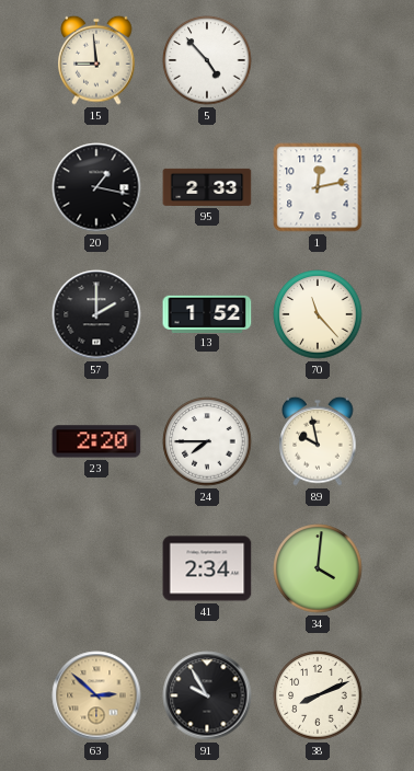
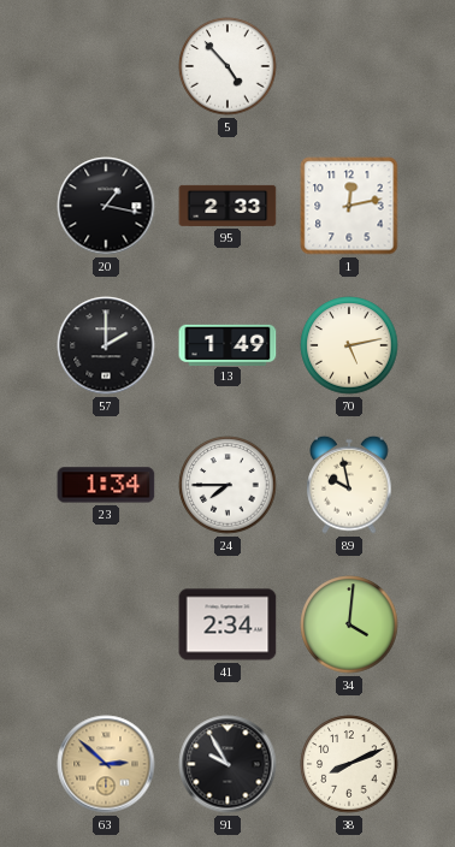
15: 8:59 -> none (96, 60)
13: 1:52 -> 1:49 (227, 344)
70: 11:23 -> 5:13 (349, 345)
23: 2:20 -> 1:34 (106, 485)
